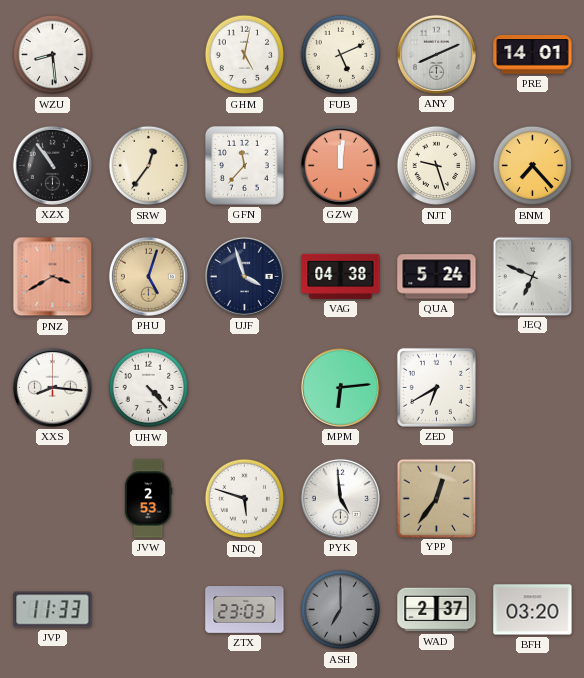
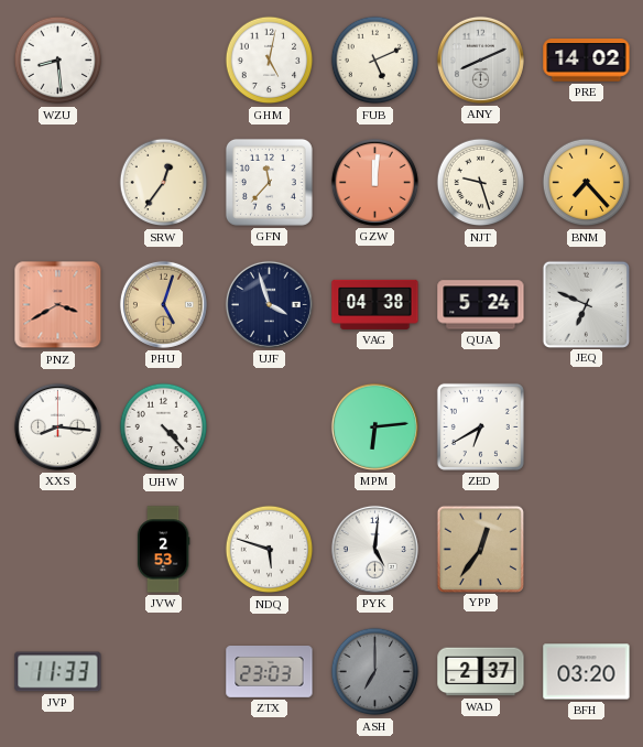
PRE: 14:01 -> 14:02 (587, 61)
XZX: 10:54 -> none (52, 165)
PYK: 4:59 -> 5:01 (374, 549)
